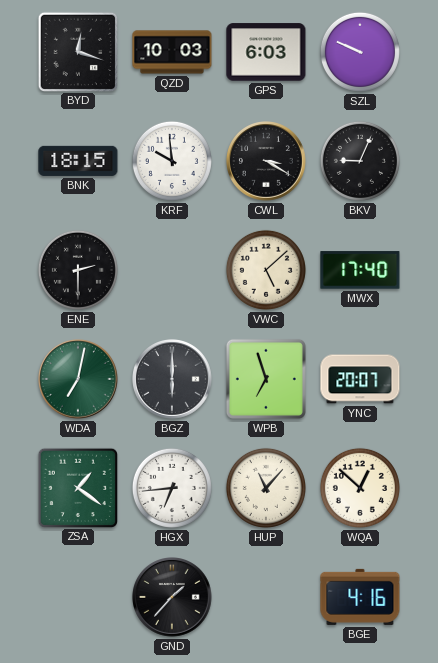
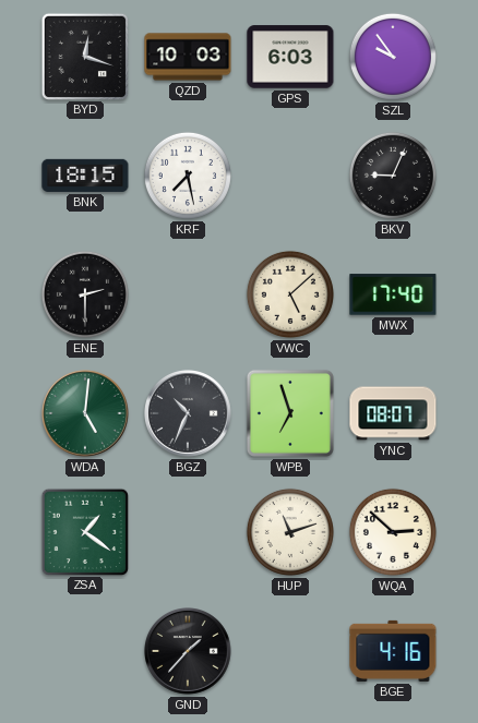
SZL: 9:49 -> 9:54 (393, 57)
KRF: 9:59 -> 7:28 (188, 176)
CWL: 3:20 -> none (267, 162)
WDA: 7:02 -> 5:01 (86, 414)
BGZ: 6:00 -> 10:34 (189, 414)
YNC: 20:07 -> 08:07 (393, 413)
HGX: 6:44 -> none (172, 488)
HUP: 11:07 -> 11:12 (290, 532)
WQA: 12:52 -> 2:52 (393, 532)
